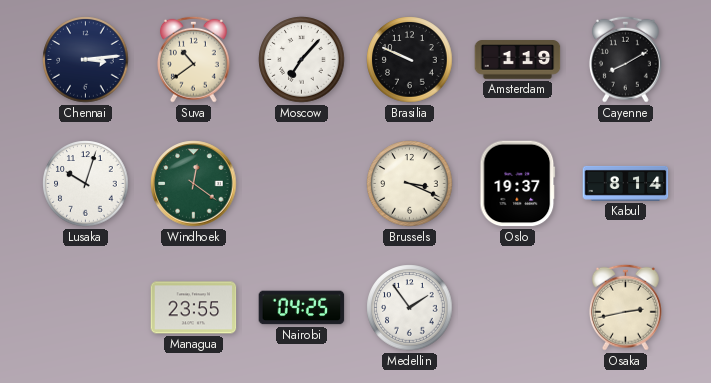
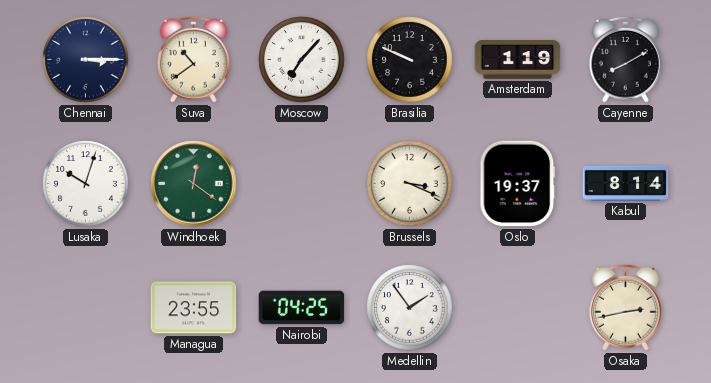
Chennai: 3:14 -> 3:15 (86, 60)
